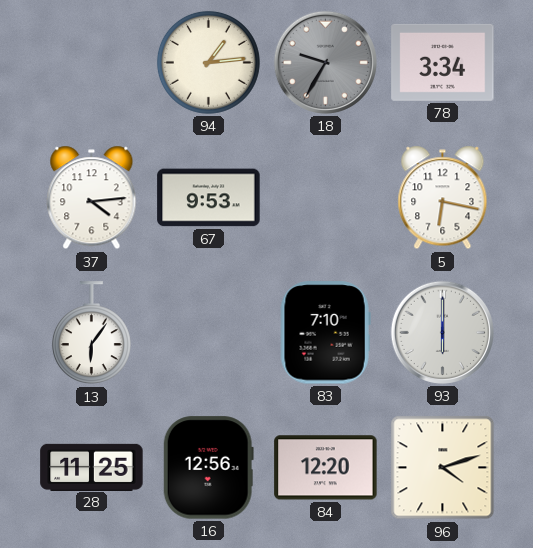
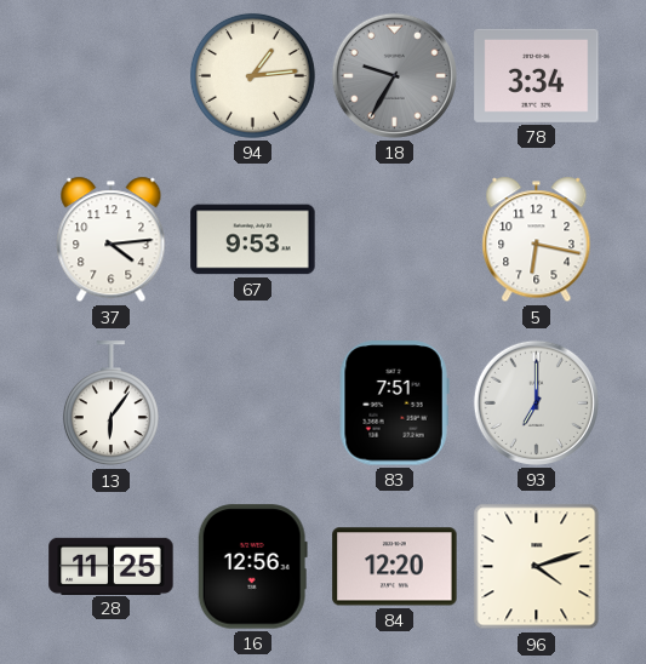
83: 7:10 -> 7:51 (394, 403)
93: 6:00 -> 7:00 (536, 402)
